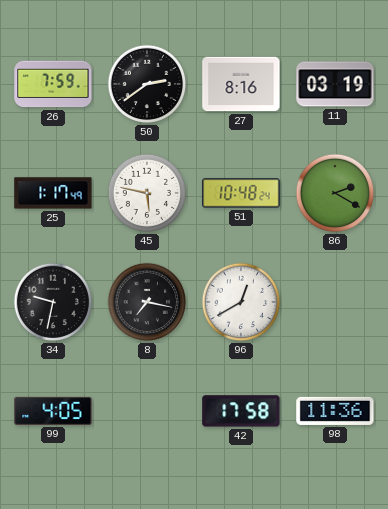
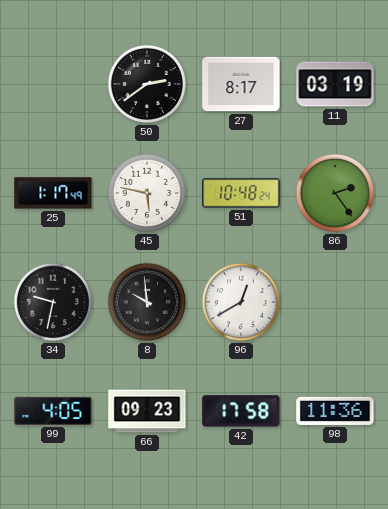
26: 7:59 -> none (53, 84)
27: 8:16 -> 8:17 (241, 84)
86: 2:20 -> 2:24 (335, 193)
8: 7:17 -> 9:59 (147, 302)
66: none -> 09:23 (147, 411)
